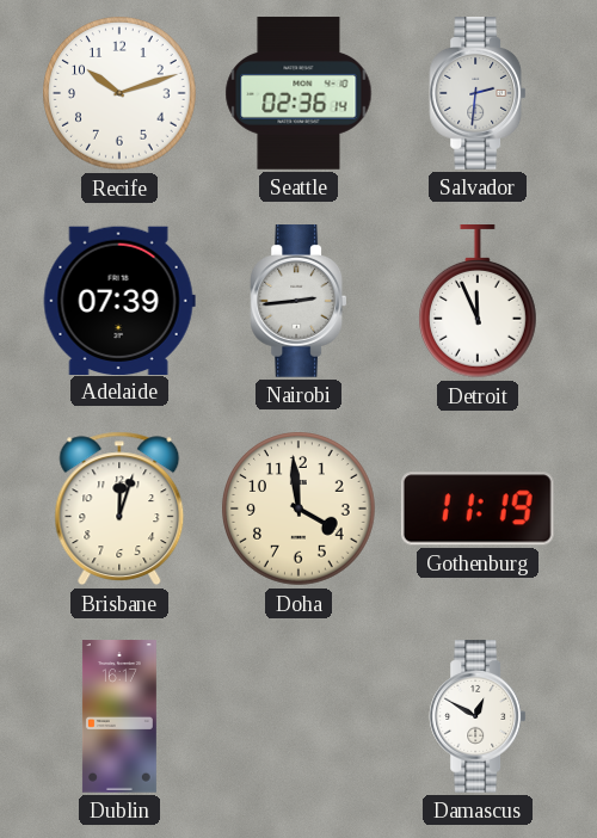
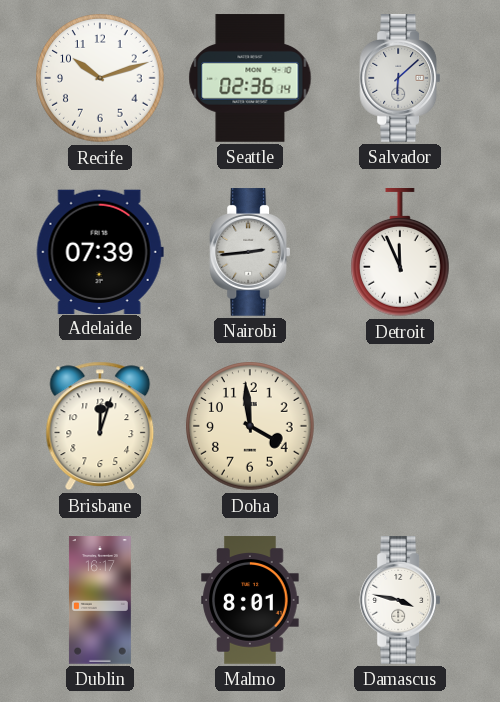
Salvador: 2:31 -> 6:08 (400, 78)
Gothenburg: 11:19 -> none (478, 509)
Malmo: none -> 8:01 (250, 600)
Damascus: 12:50 -> 3:47 (400, 600)
